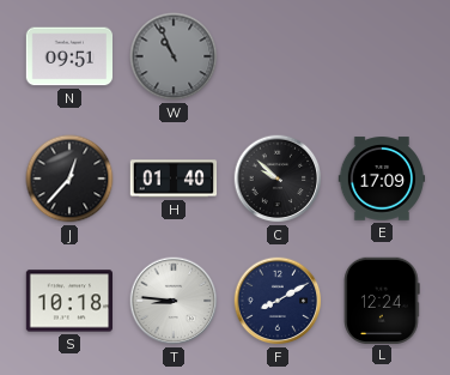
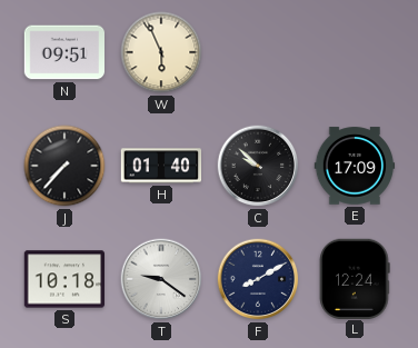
W: 10:56 -> 5:56 (161, 52)
W dial: grey -> cream (161, 52)
J: 12:37 -> 7:37 (64, 166)
T: 8:46 -> 9:21 (161, 279)
